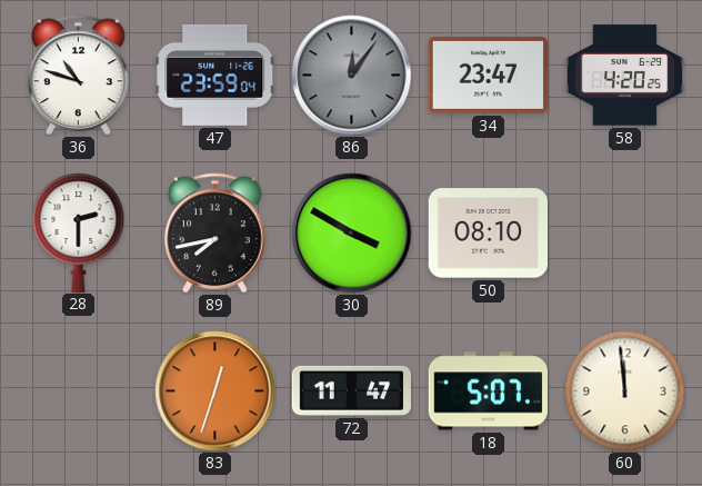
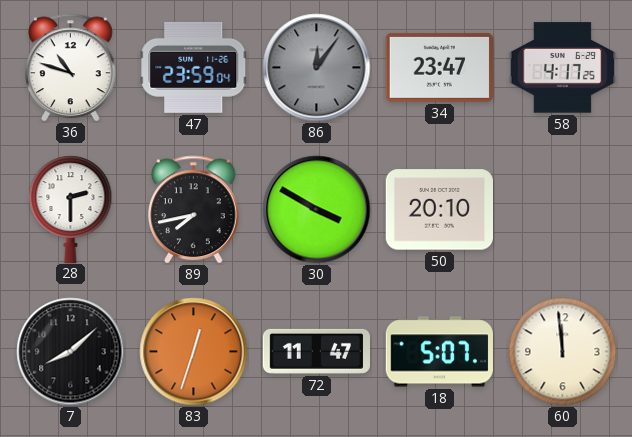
58: 4:20 -> 4:17 (562, 68)
50: 08:10 -> 20:10 (439, 210)
7: none -> 8:08 (71, 352)
